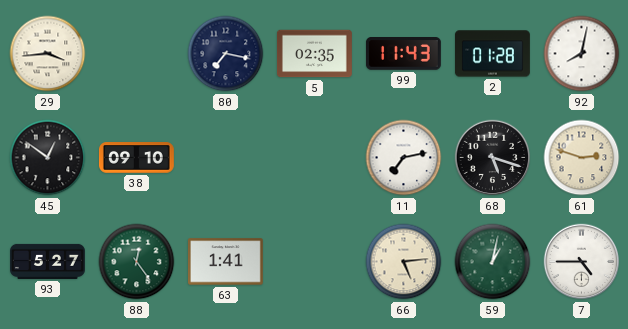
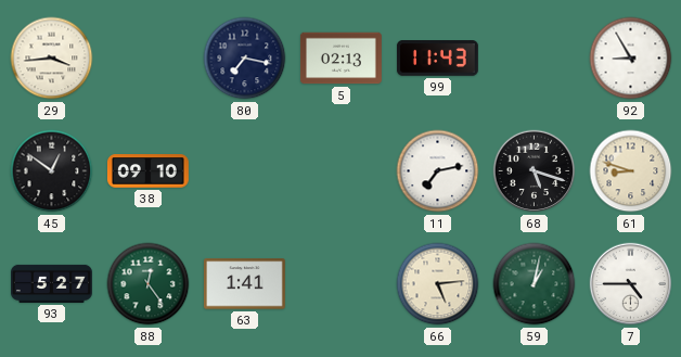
5: 02:35 -> 02:13 (340, 59)
2: 01:28 -> none (492, 54)
92: 8:02 -> 8:55 (631, 59)
61: 2:48 -> 8:48 (631, 171)
